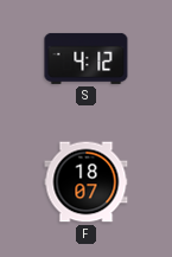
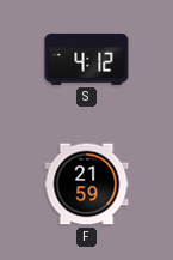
F: 18:07 -> 21:59 (87, 185)
